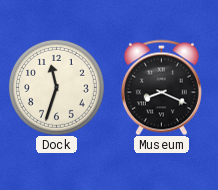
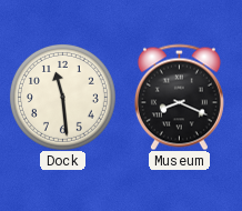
Dock: 11:33 -> 11:29 (62, 97)
